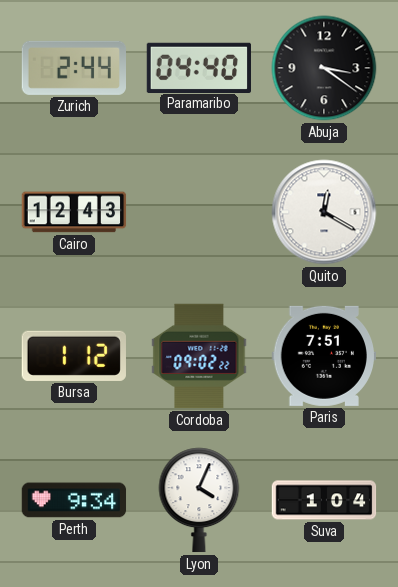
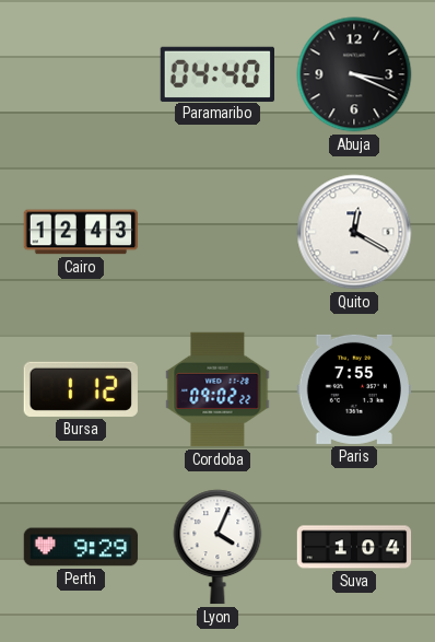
Zurich: 2:44 -> none (73, 68)
Abuja: 3:21 -> 3:19 (354, 74)
Paris: 7:51 -> 7:55 (353, 389)
Perth: 9:34 -> 9:29 (81, 547)
